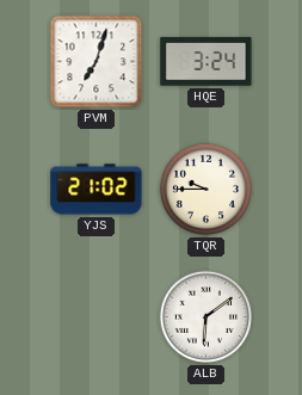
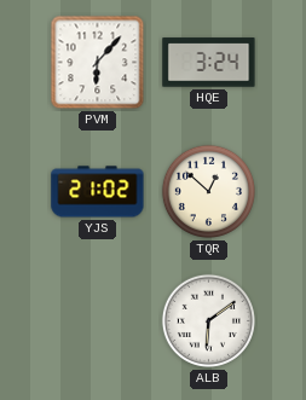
PVM: 7:03 -> 6:07 (98, 63)
TQR: 9:45 -> 12:52 (208, 191)
